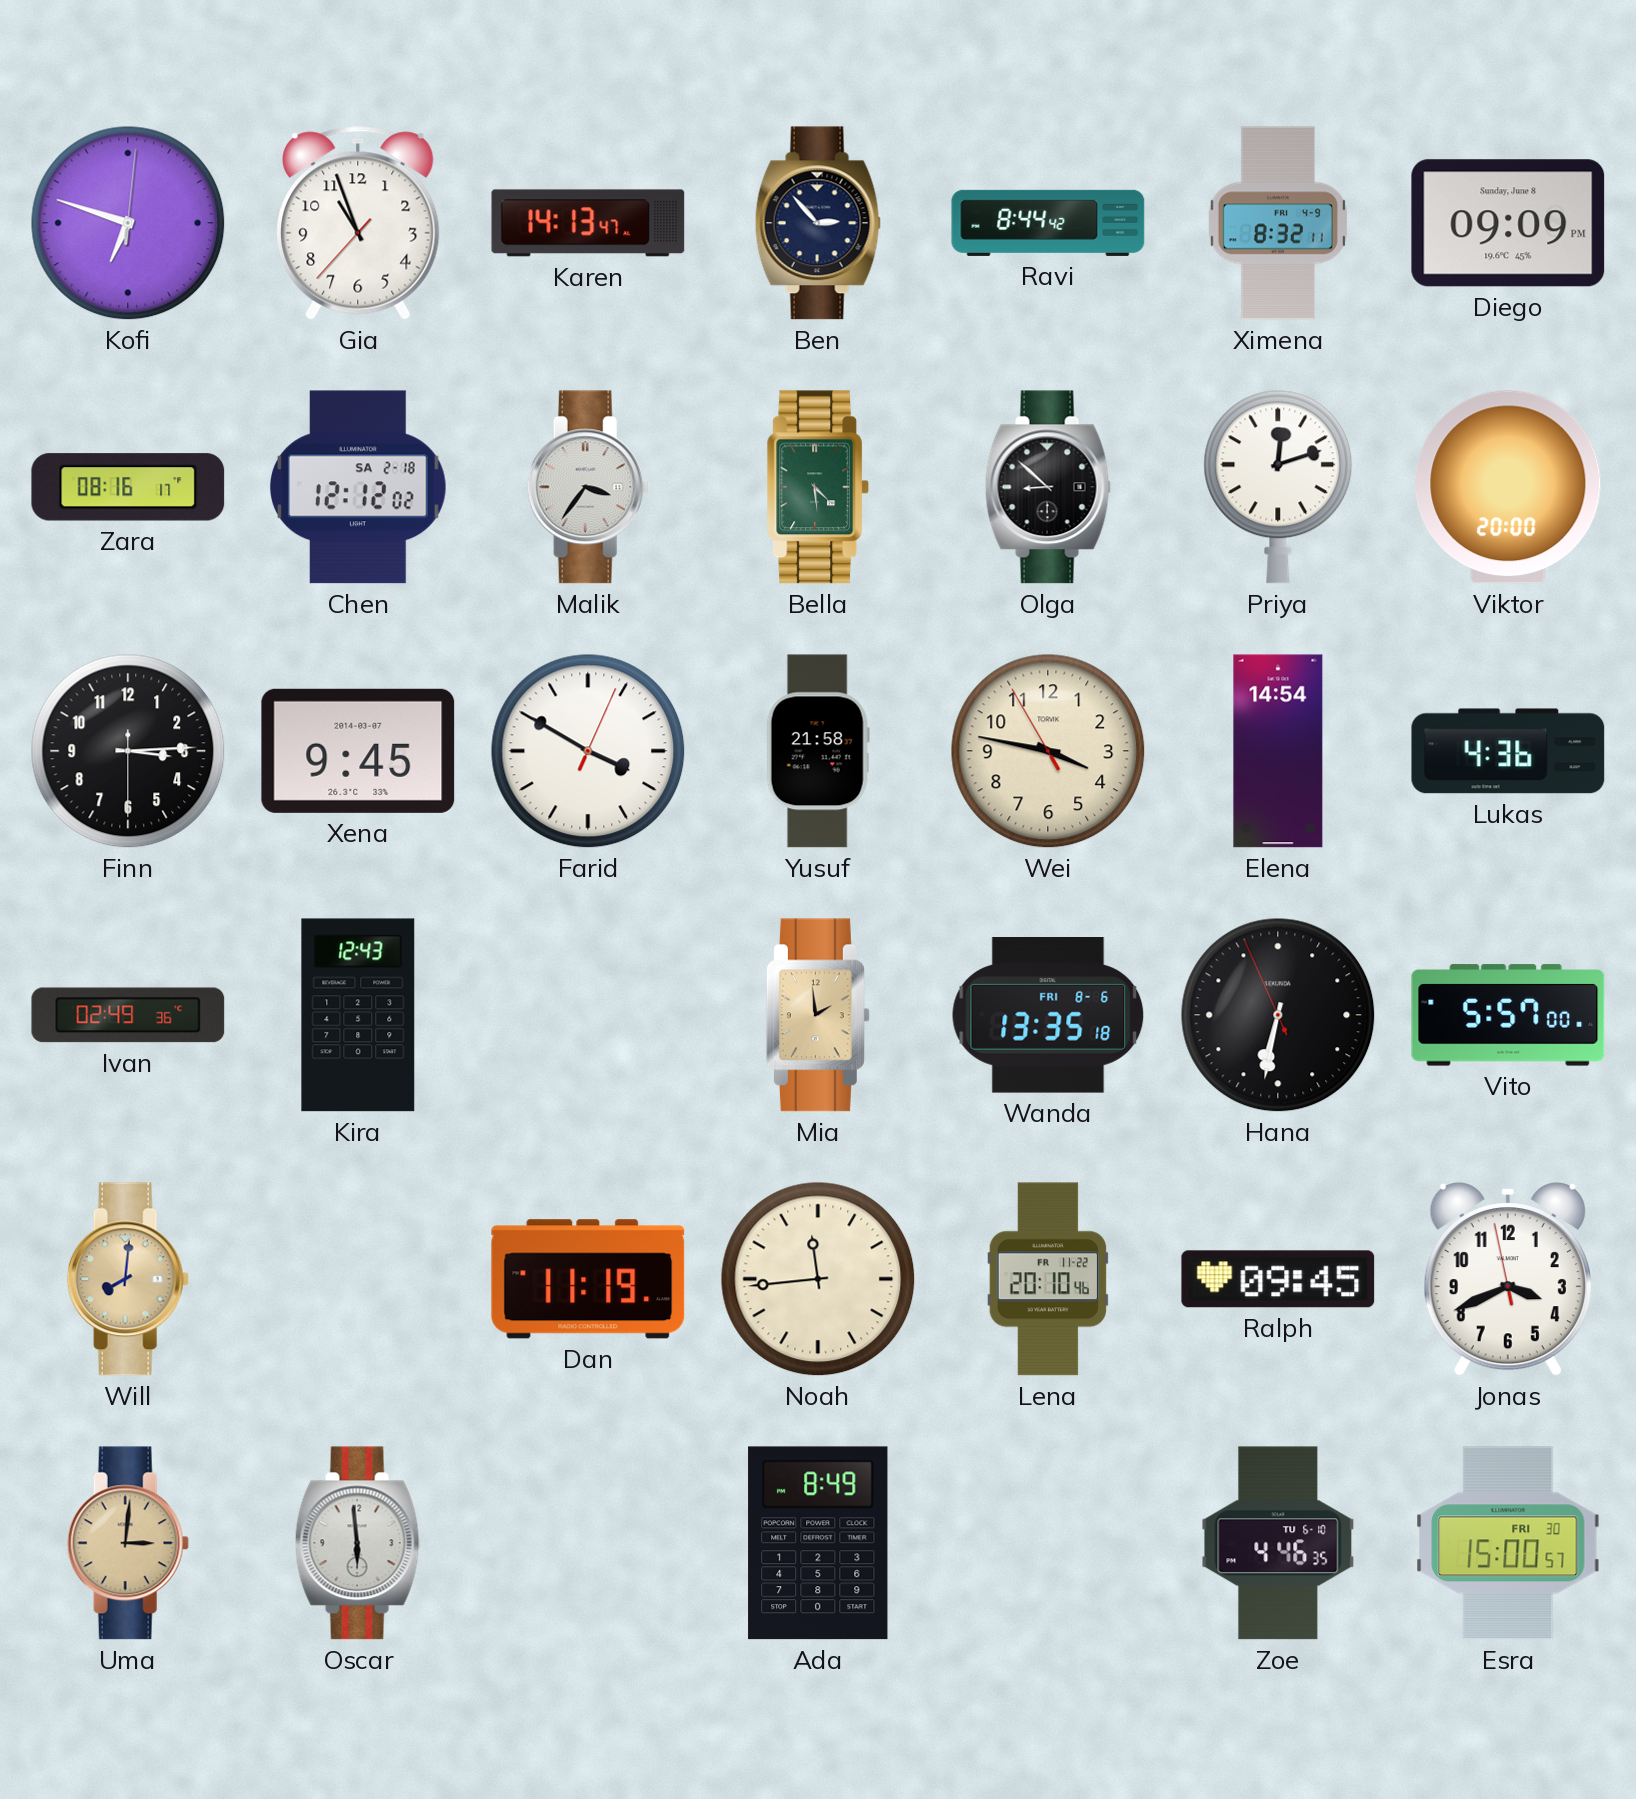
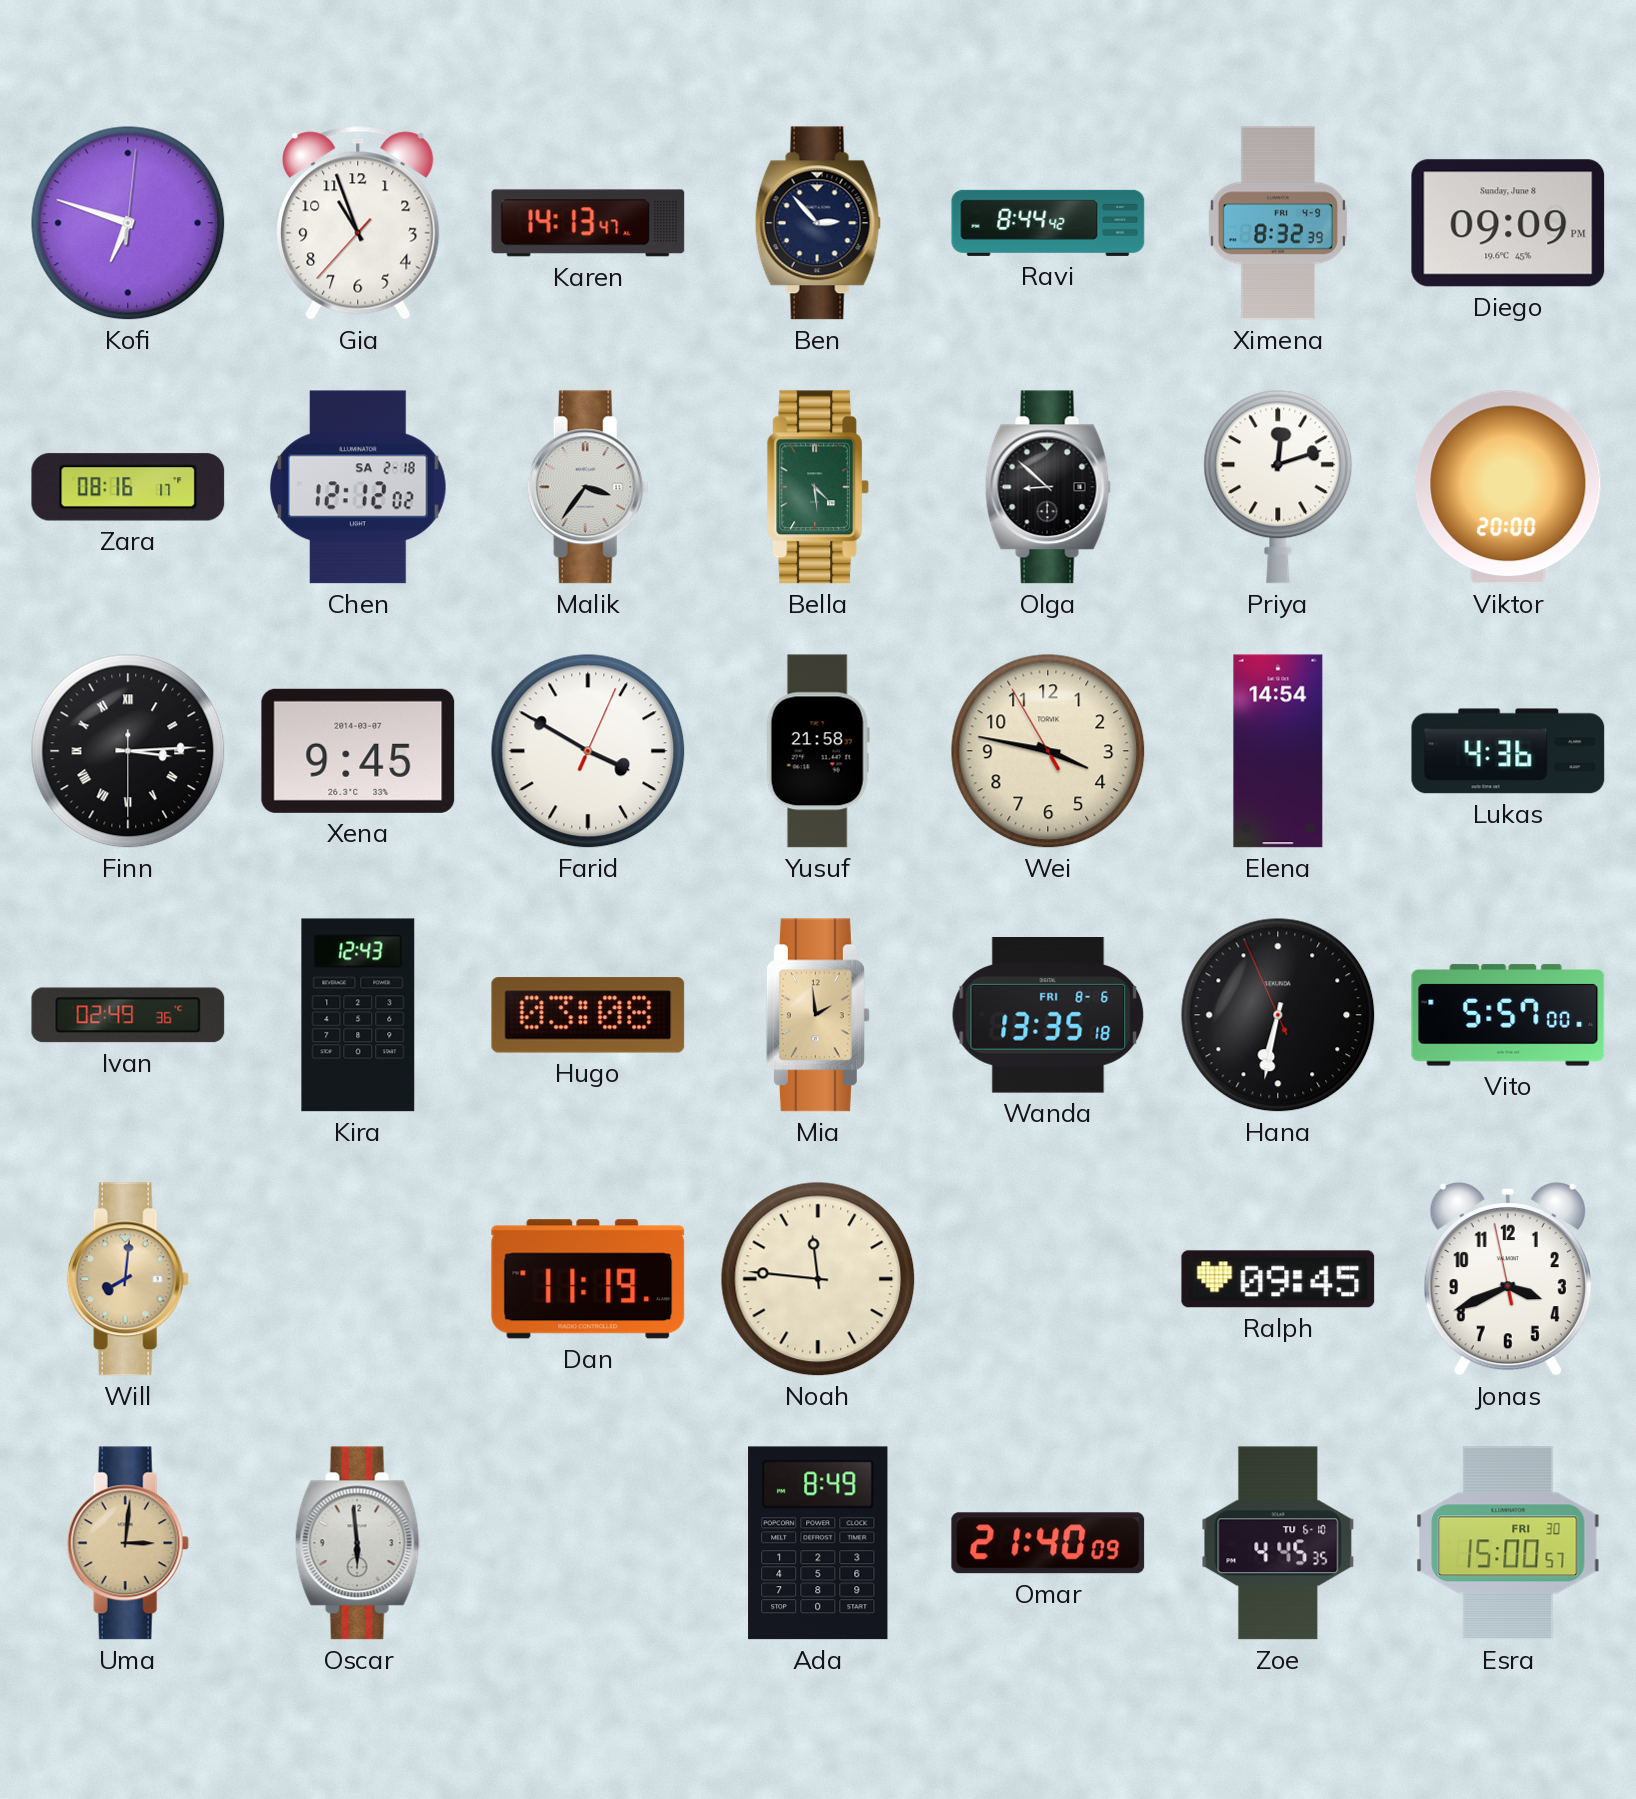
Ximena: 8:32:11 -> 8:32:39 (1278, 223)
Finn numerals: Arabic -> Roman (128, 751)
Hugo: none -> 03:08 (588, 1015)
Noah: 11:44 -> 11:46 (818, 1279)
Lena: 20:10 -> none (1048, 1279)
Omar: none -> 21:40 (1048, 1543)
Zoe: 4:46 -> 4:45 (1278, 1543)
